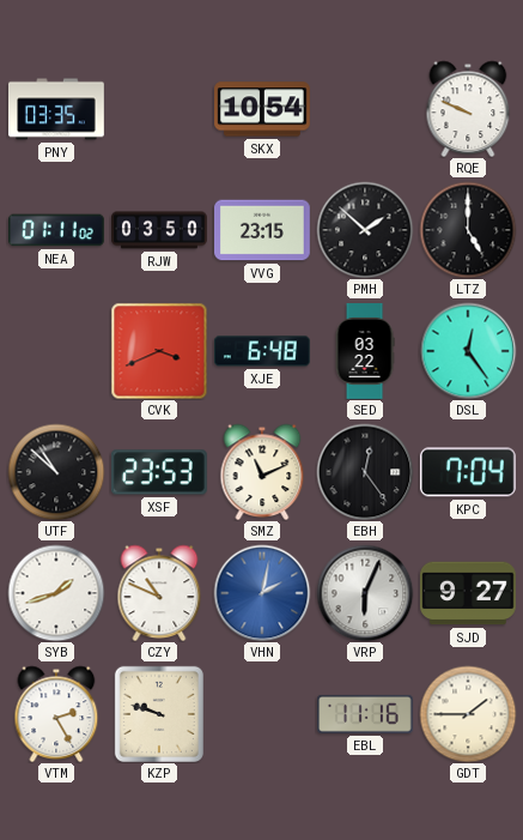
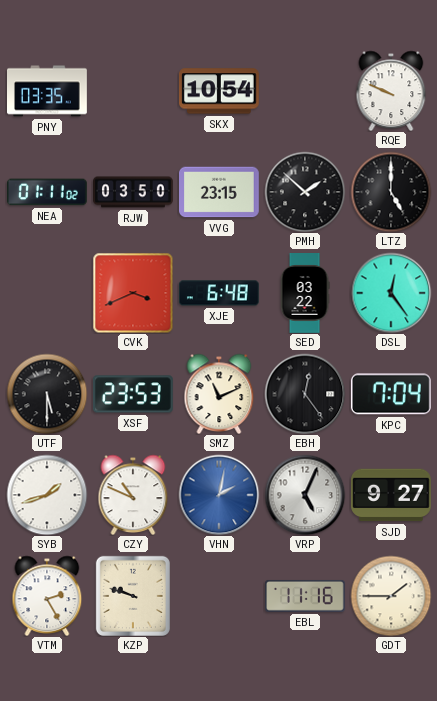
UTF: 10:52 -> 5:30 (47, 394)
VRP: 6:04 -> 5:04 (305, 495)
